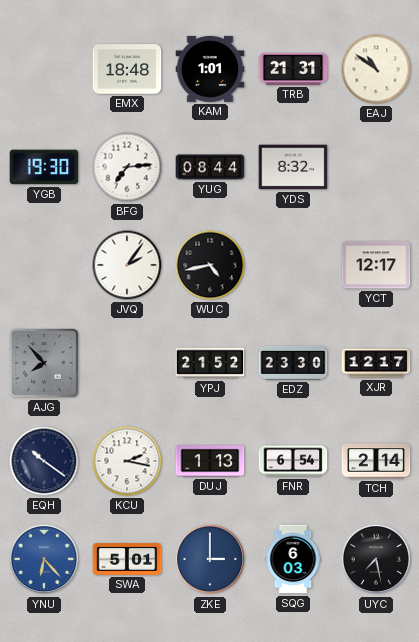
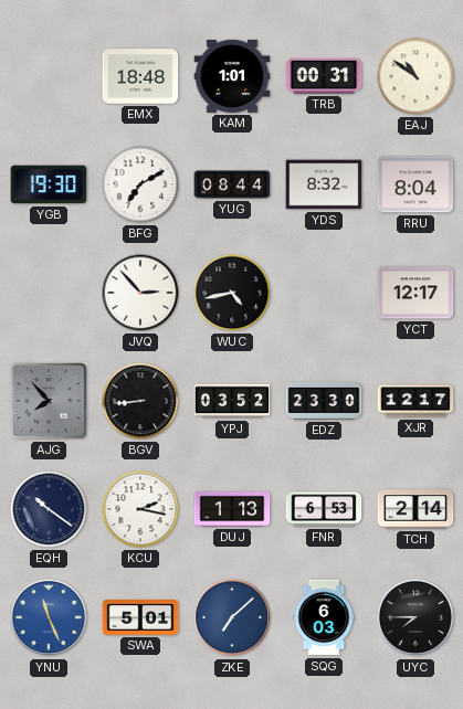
TRB: 21:31 -> 00:31 (324, 76)
BFG: 7:14 -> 7:10 (140, 184)
RRU: none -> 8:04 (415, 184)
JVQ: 2:06 -> 2:53 (140, 293)
BGV: none -> 8:44 (140, 401)
YPJ: 21:52 -> 03:52 (232, 401)
FNR: 6:54 -> 6:53 (324, 509)
YNU: 6:23 -> 11:26 (49, 617)
ZKE: 3:00 -> 7:08 (232, 617)
UYC: 7:28 -> 7:45 (415, 617)
